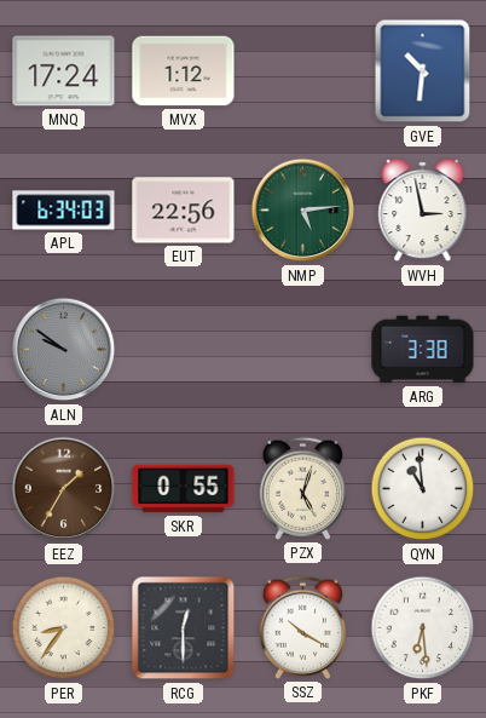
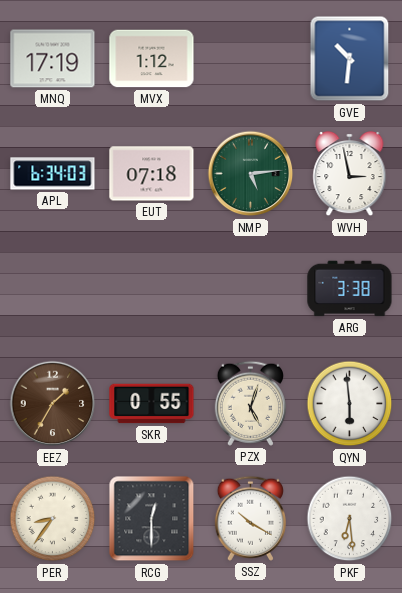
MNQ: 17:24 -> 17:19 (53, 59)
EUT: 22:56 -> 07:18 (152, 174)
ALN: 9:51 -> none (64, 350)
QYN: 10:59 -> 5:59 (350, 404)
